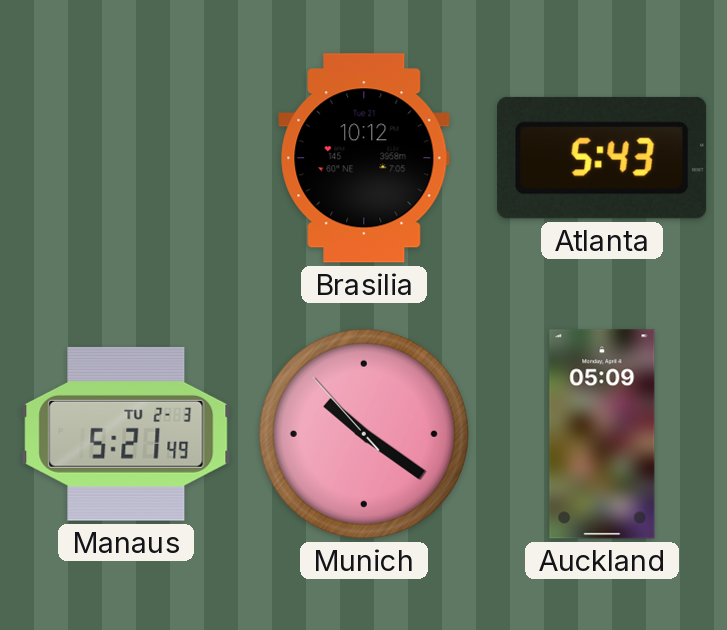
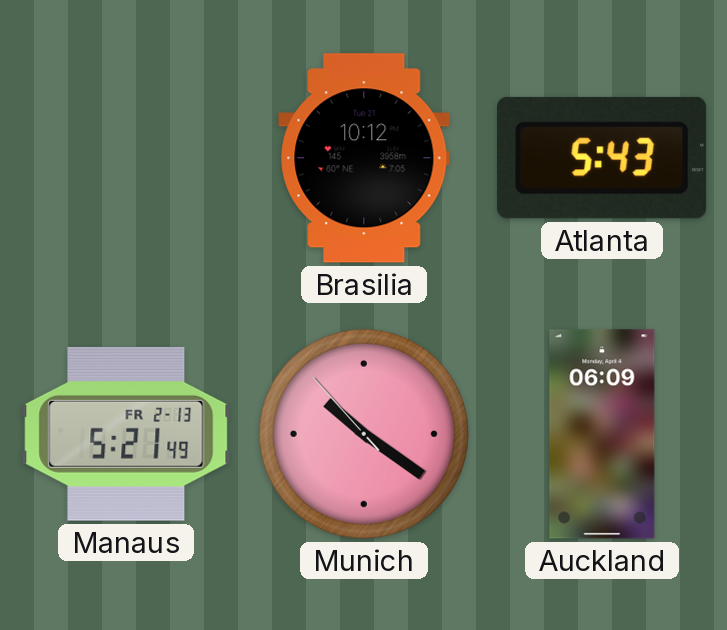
Manaus date: TU 2-3 -> FR 2-13 (126, 434)
Auckland: 05:09 -> 06:09 (602, 434)
